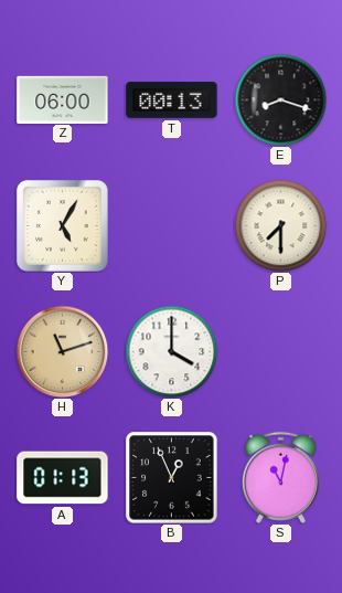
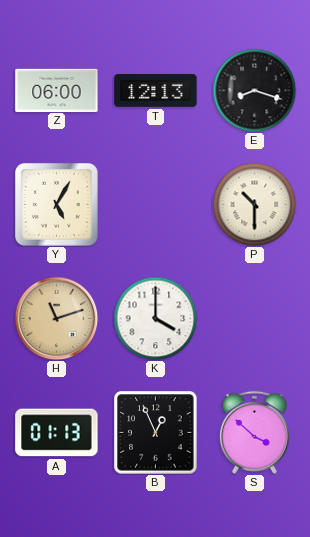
T: 00:13 -> 12:13 (156, 91)
P: 7:30 -> 10:30 (254, 204)
S: 11:02 -> 3:52 (254, 432)
